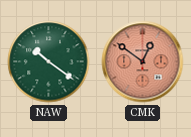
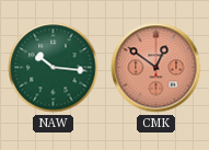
NAW: 10:21 -> 10:16 (54, 68)
